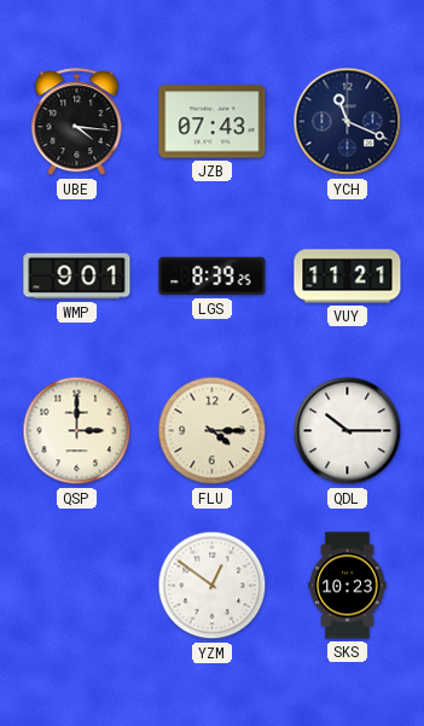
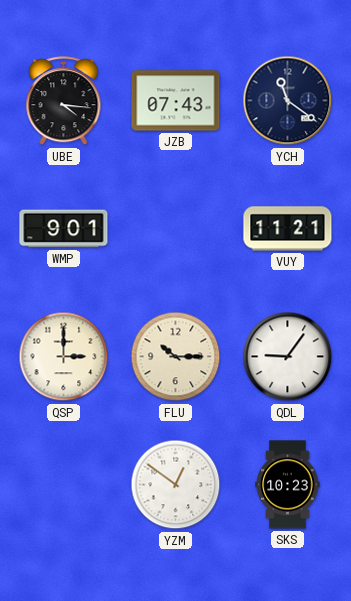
YCH: 11:19 -> 11:21 (288, 101)
LGS: 8:39 -> none (213, 277)
FLU: 4:15 -> 10:15 (176, 357)
QDL: 10:15 -> 9:06 (288, 357)
